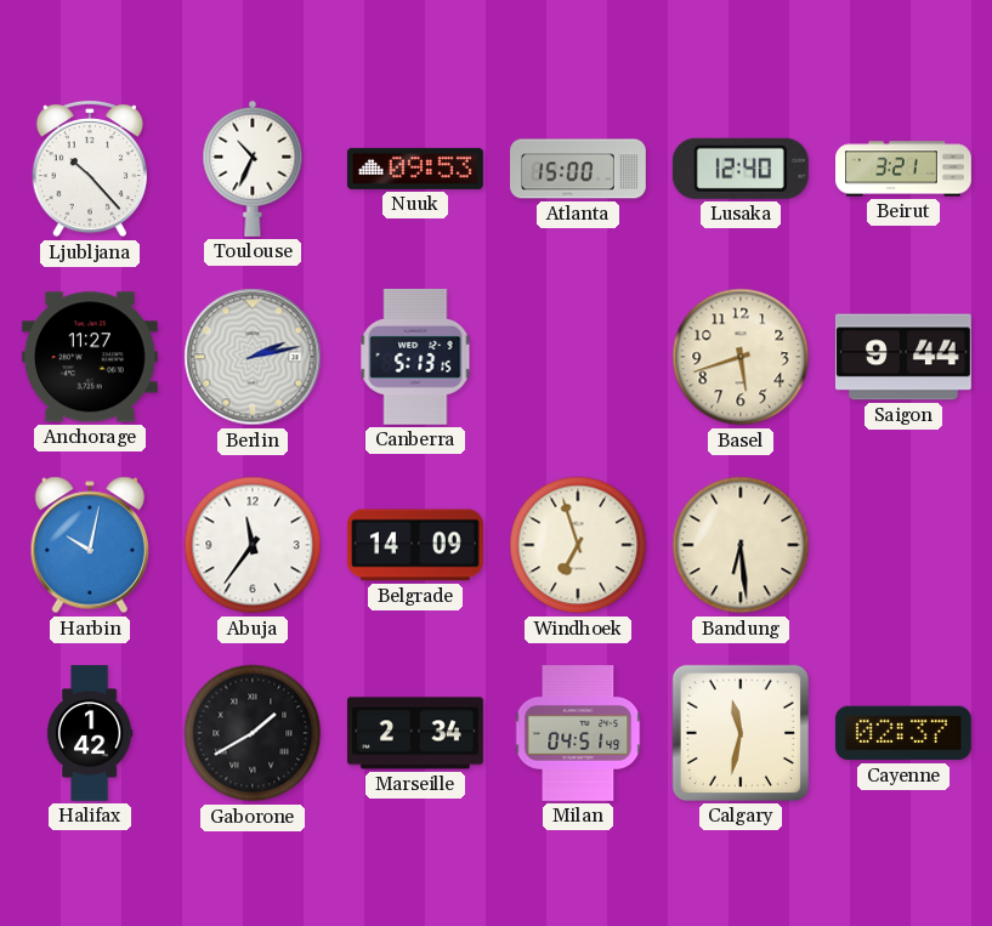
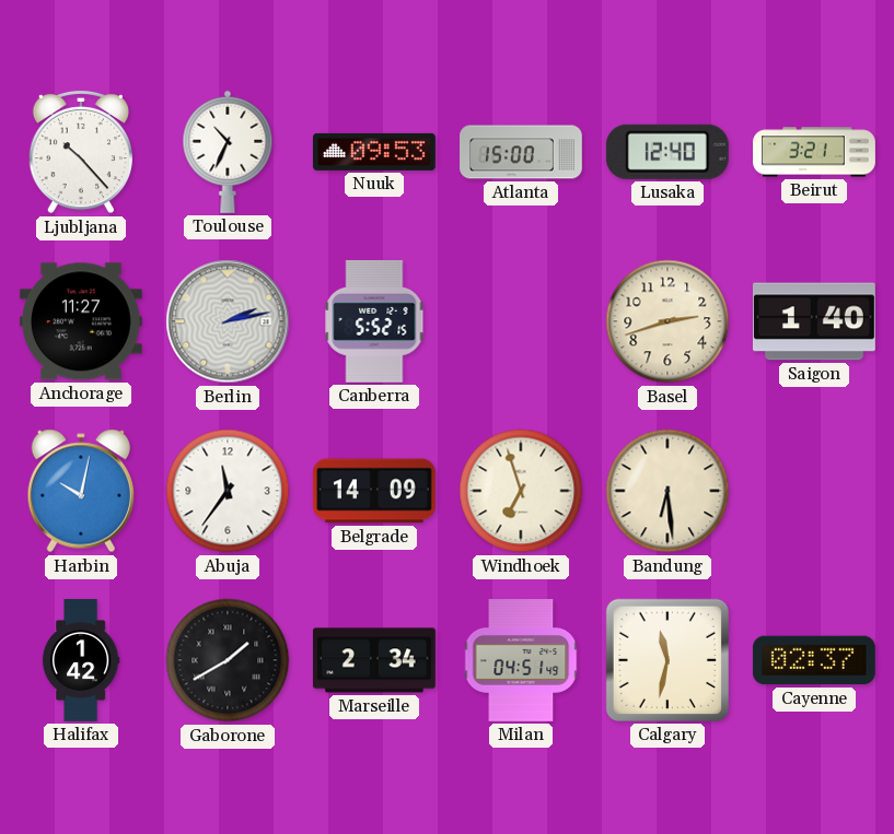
Canberra: 5:13 -> 5:52 (374, 321)
Basel: 5:42 -> 2:42 (667, 321)
Saigon: 9:44 -> 1:40 (814, 321)
